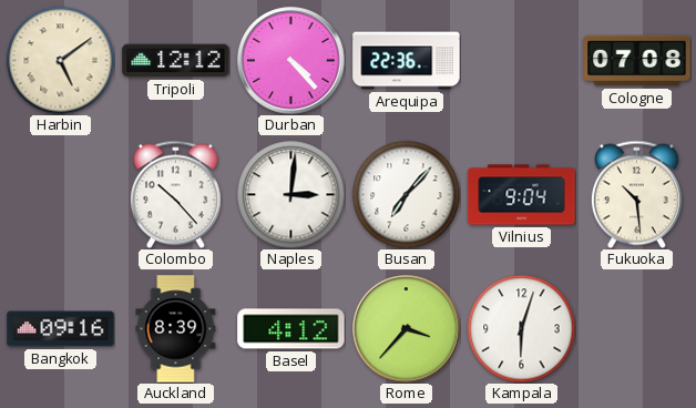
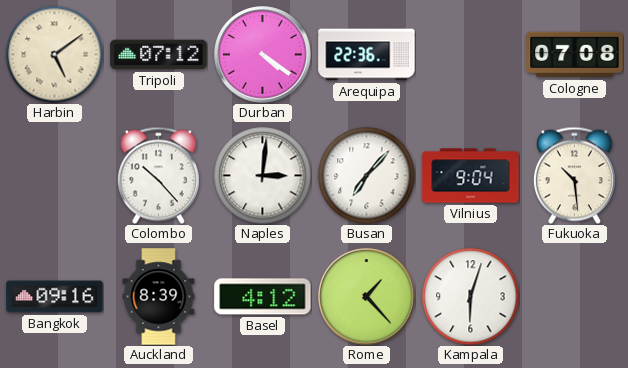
Tripoli: 12:12 -> 07:12 (159, 55)
Durban: 4:23 -> 4:21 (263, 55)
Rome: 3:37 -> 1:23 (367, 297)
